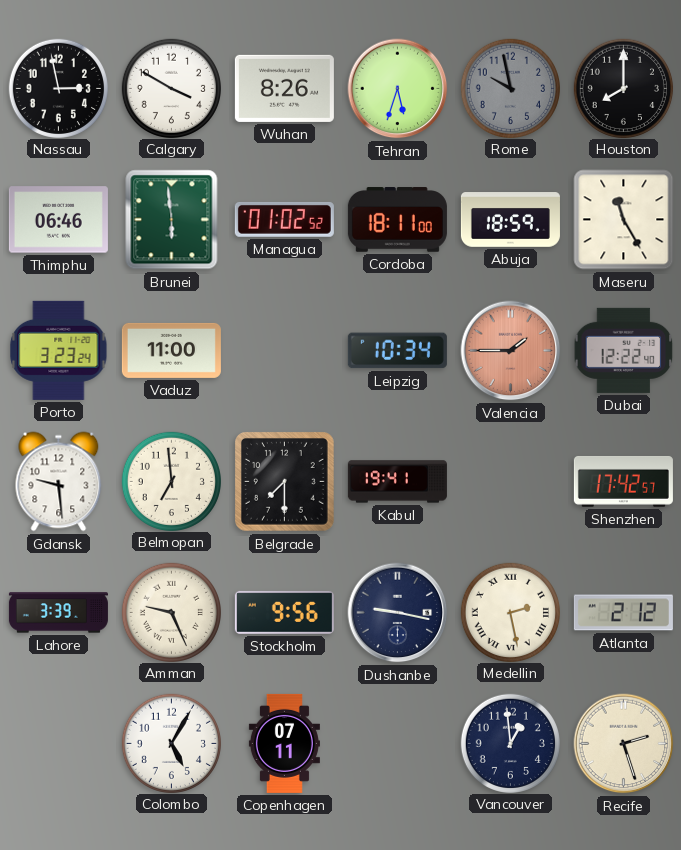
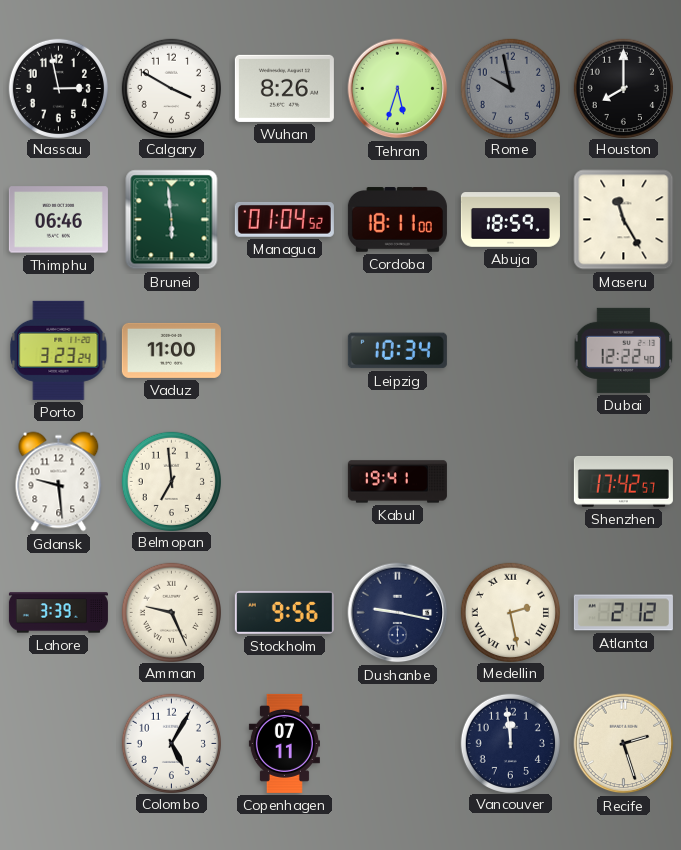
Managua: 01:02 -> 01:04 (284, 219)
Valencia: 1:45 -> none (511, 351)
Belgrade: 7:30 -> none (285, 482)
Vancouver: 12:59 -> 11:59 (510, 743)
